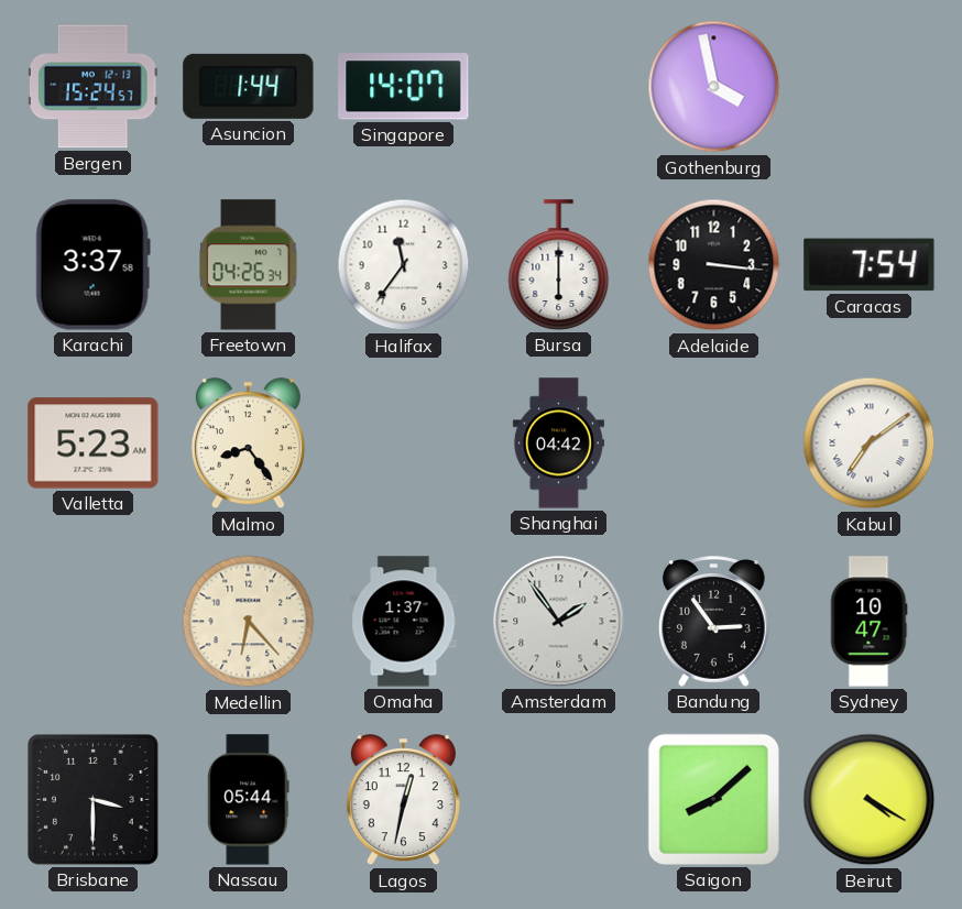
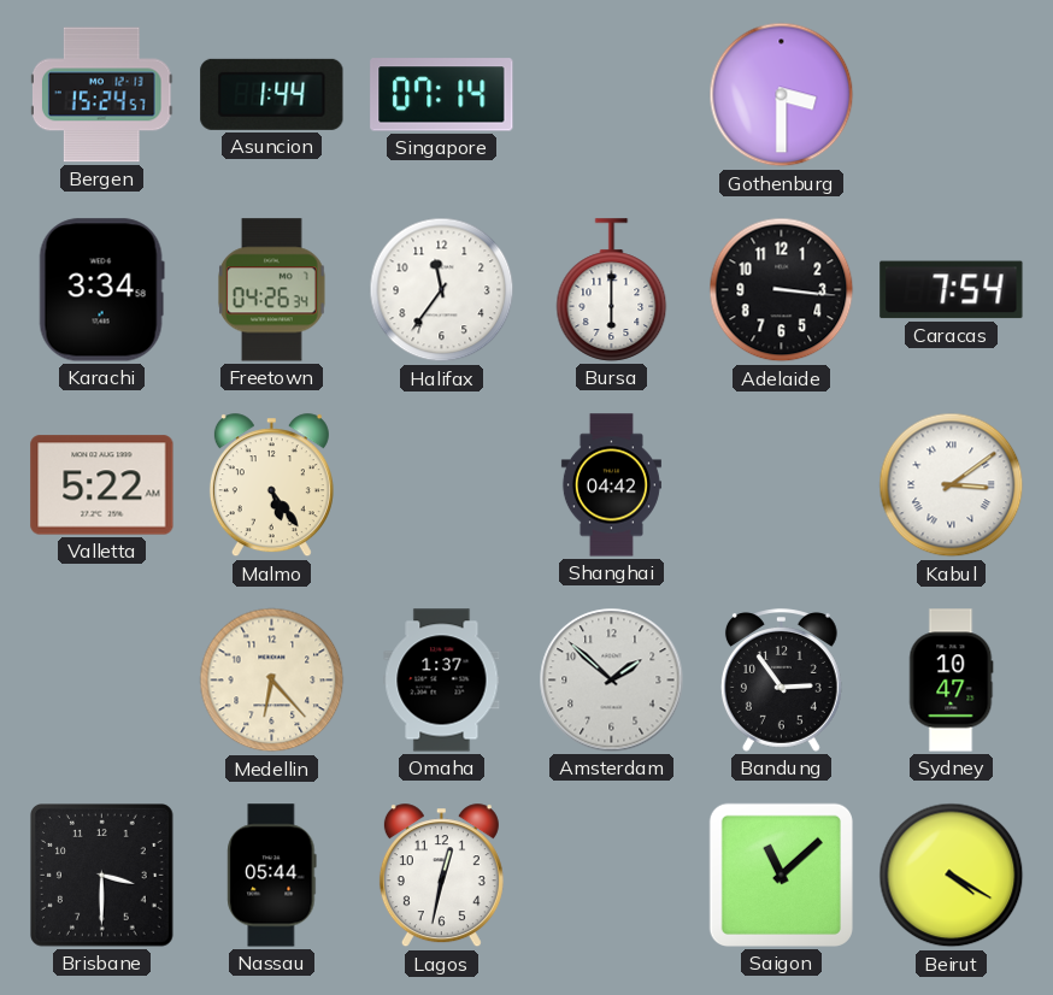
Singapore: 14:07 -> 07:14 (442, 95)
Gothenburg: 3:58 -> 3:30 (782, 95)
Karachi: 3:37 -> 3:34 (101, 290)
Valletta: 5:23 -> 5:22 (102, 485)
Malmo: 8:24 -> 5:24 (271, 485)
Kabul: 7:09 -> 3:09 (952, 485)
Amsterdam: 1:54 -> 1:52 (612, 681)
Saigon: 8:08 -> 11:08 (781, 875)
